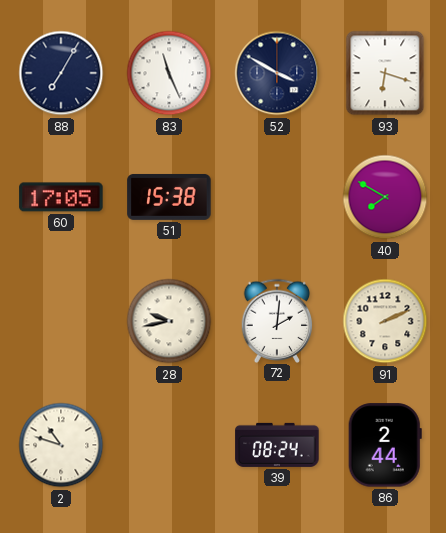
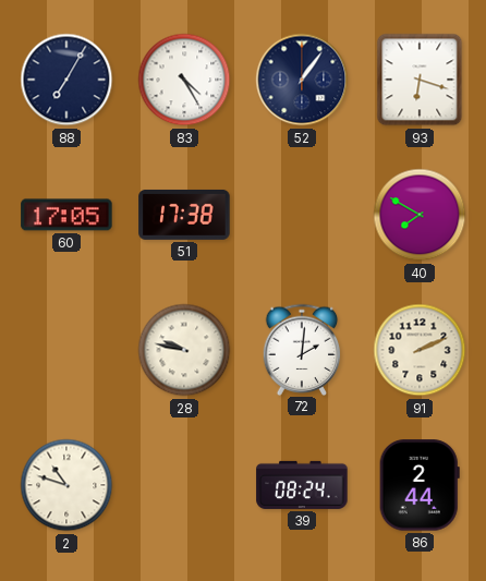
83: 11:26 -> 4:25 (184, 80)
52: 3:50 -> 1:06 (302, 80)
51: 15:38 -> 17:38 (184, 215)
28: 9:43 -> 9:47 (184, 350)
